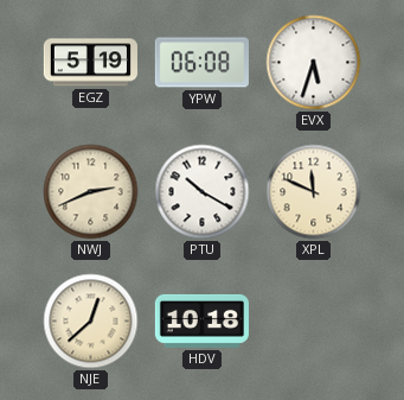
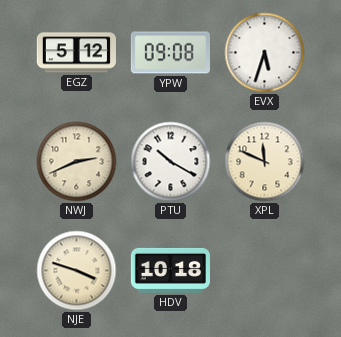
EGZ: 5:19 -> 5:12 (76, 53)
YPW: 06:08 -> 09:08 (170, 53)
NJE: 12:38 -> 3:48 (77, 271)
